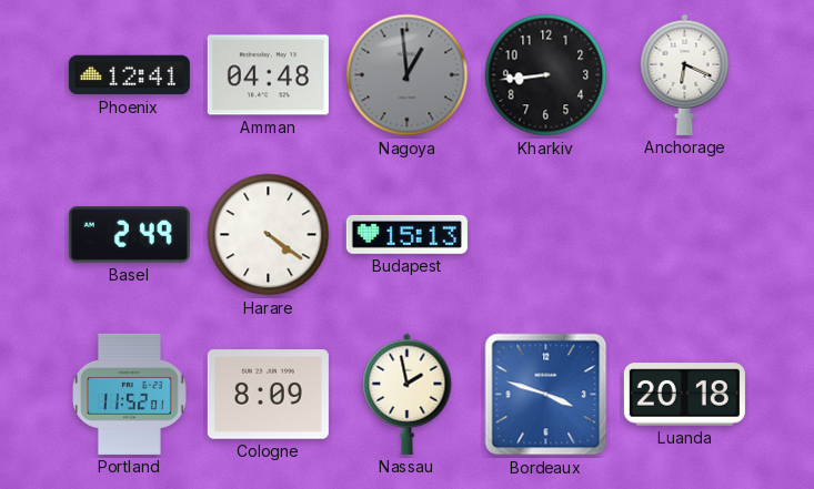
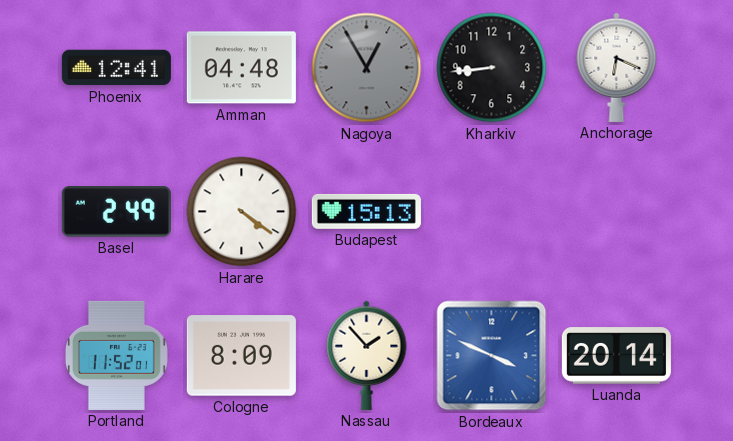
Nagoya: 12:59 -> 12:55 (367, 68)
Nassau: 1:58 -> 1:53 (367, 355)
Bordeaux: 3:48 -> 3:49 (492, 356)
Luanda: 20:18 -> 20:14 (616, 356)
